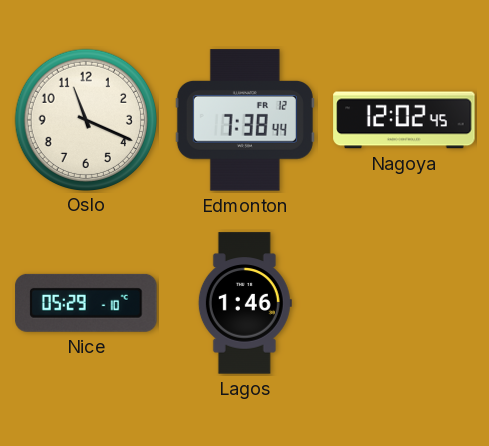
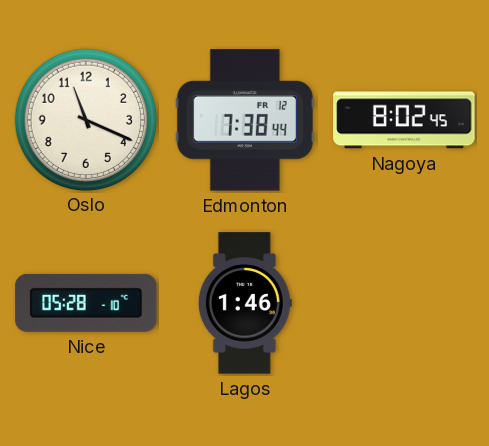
Nagoya: 12:02 -> 8:02 (404, 120)
Nice: 05:29 -> 05:28 (86, 303)
